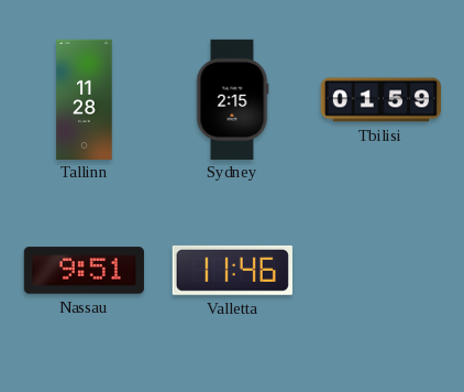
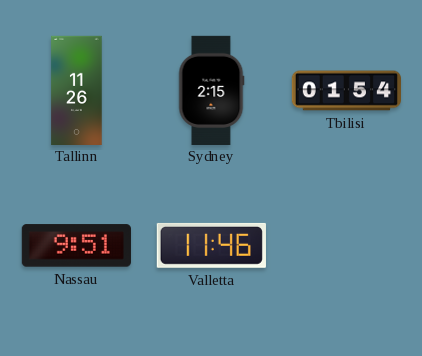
Tallinn: 11:28 -> 11:26 (77, 90)
Tbilisi: 01:59 -> 01:54 (346, 91)
